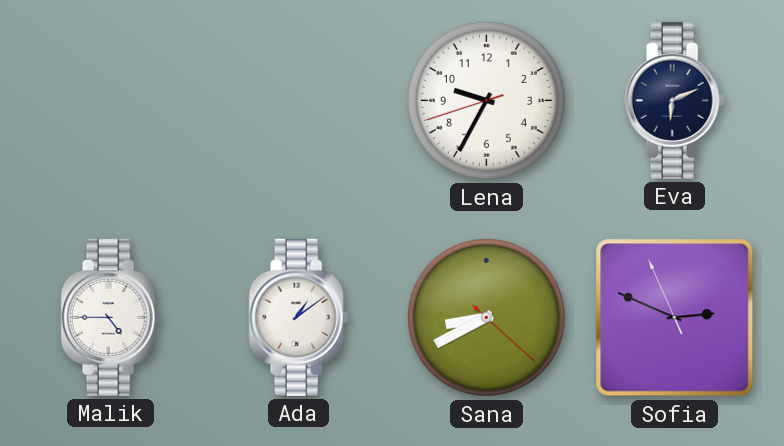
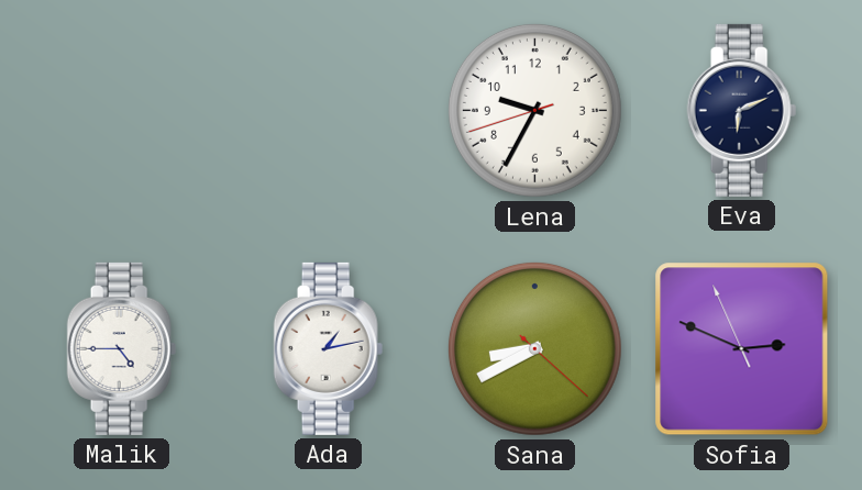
Ada: 1:09 -> 1:13 (329, 348)
